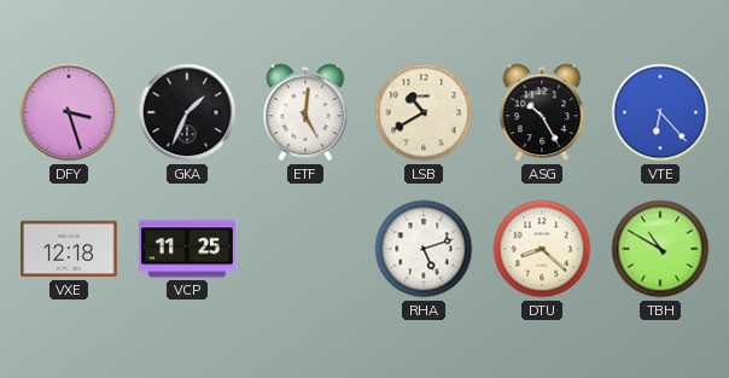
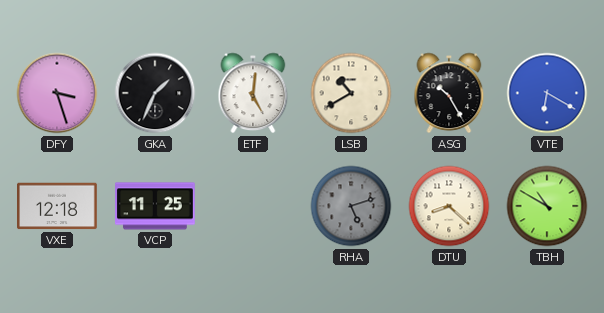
VTE: 6:23 -> 6:20 (547, 93)
RHA dial: white -> grey (351, 206)
